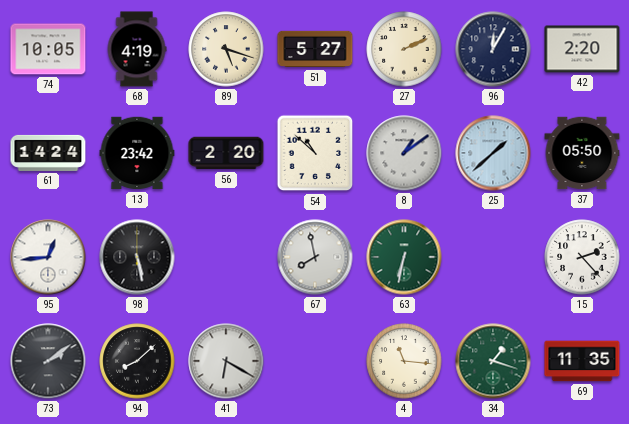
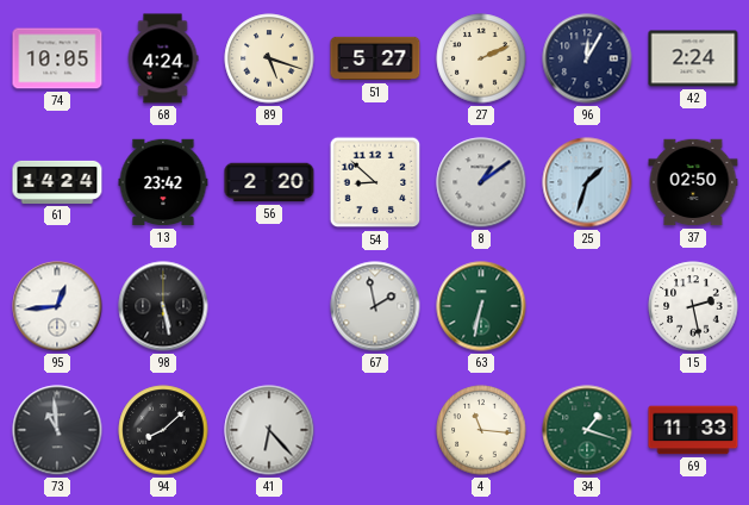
68: 4:19 -> 4:24 (163, 58)
42: 2:20 -> 2:24 (693, 58)
54: 10:52 -> 8:52 (375, 182)
25: 1:38 -> 1:33 (587, 182)
37: 05:50 -> 02:50 (693, 182)
67: 7:58 -> 1:58 (375, 306)
15: 2:23 -> 2:28 (693, 306)
73: 2:09 -> 10:59 (57, 430)
41: 6:20 -> 6:23 (269, 430)
69: 11:35 -> 11:33 (693, 430)
